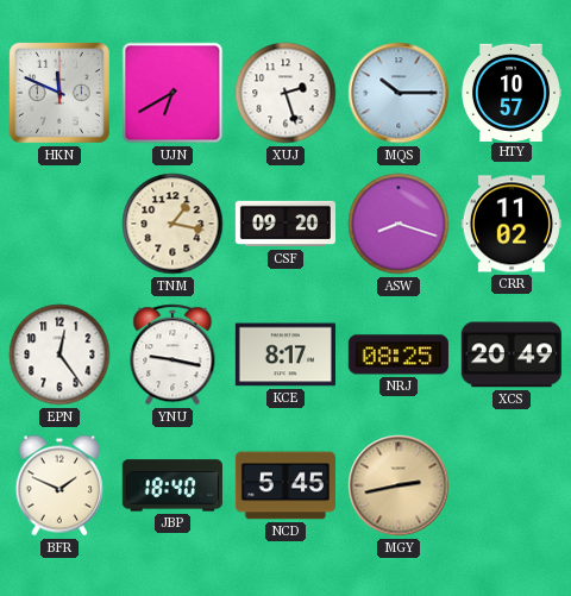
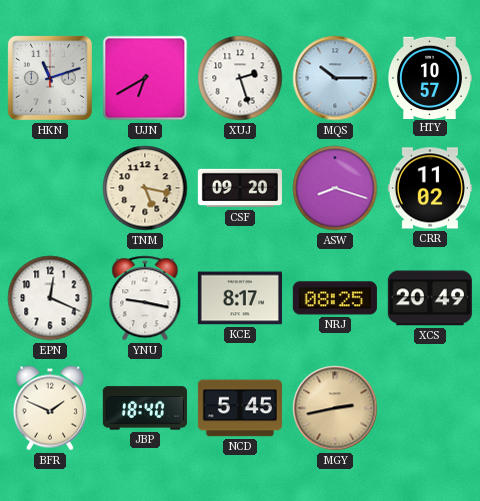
HKN: 11:49 -> 11:12 (50, 78)
TNM: 1:17 -> 5:17 (145, 188)
EPN: 12:24 -> 12:19 (50, 298)
